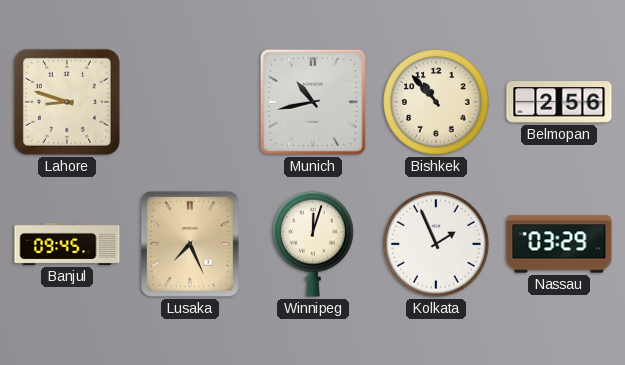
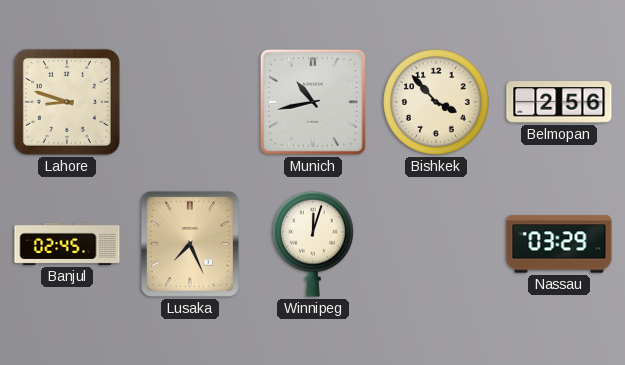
Bishkek: 10:53 -> 3:53 (436, 102)
Banjul: 09:45 -> 02:45 (67, 244)
Kolkata: 1:56 -> none (436, 244)
